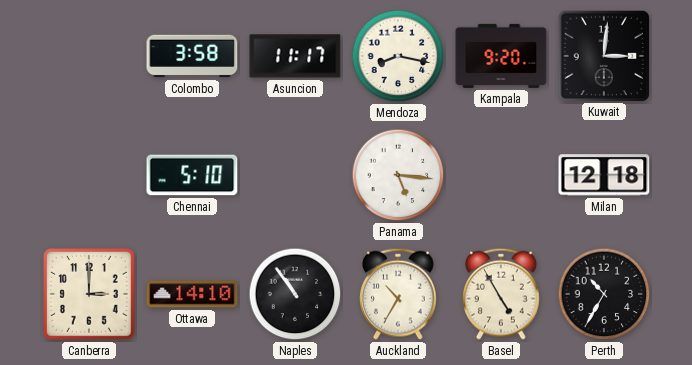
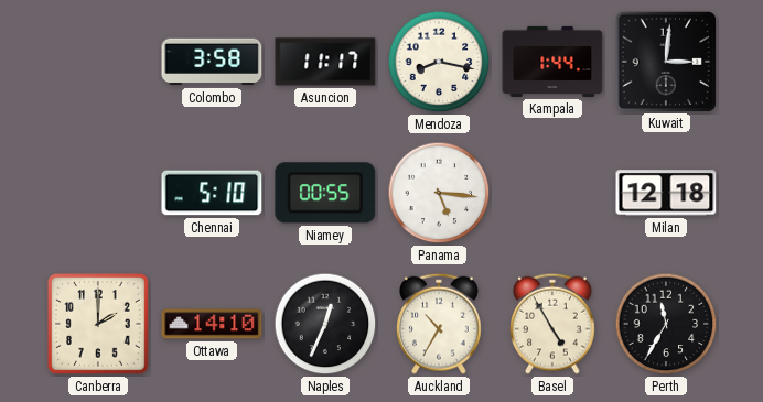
Kampala: 9:20 -> 1:44 (552, 62)
Niamey: none -> 00:55 (325, 193)
Canberra: 3:00 -> 2:00 (99, 325)
Naples: 10:54 -> 12:34 (325, 324)
Perth: 10:35 -> 11:35 (666, 324)
